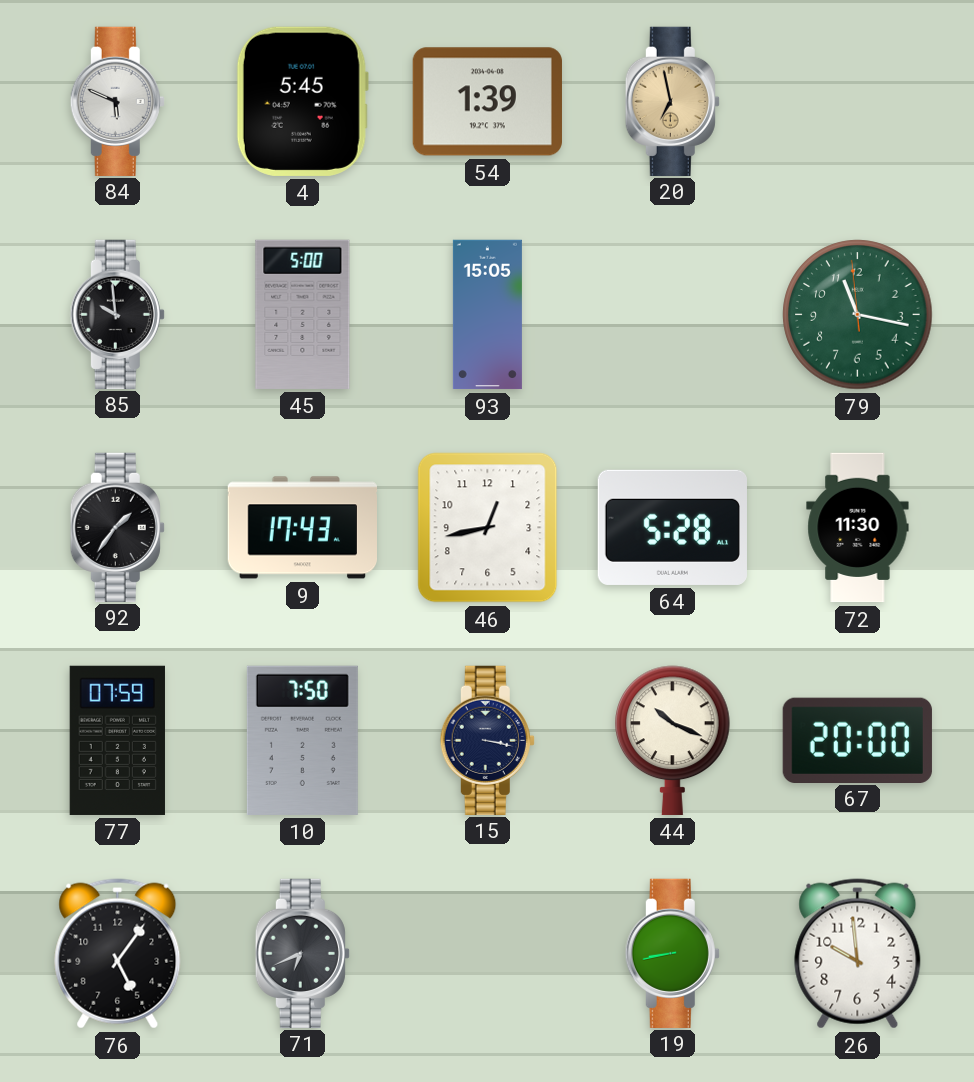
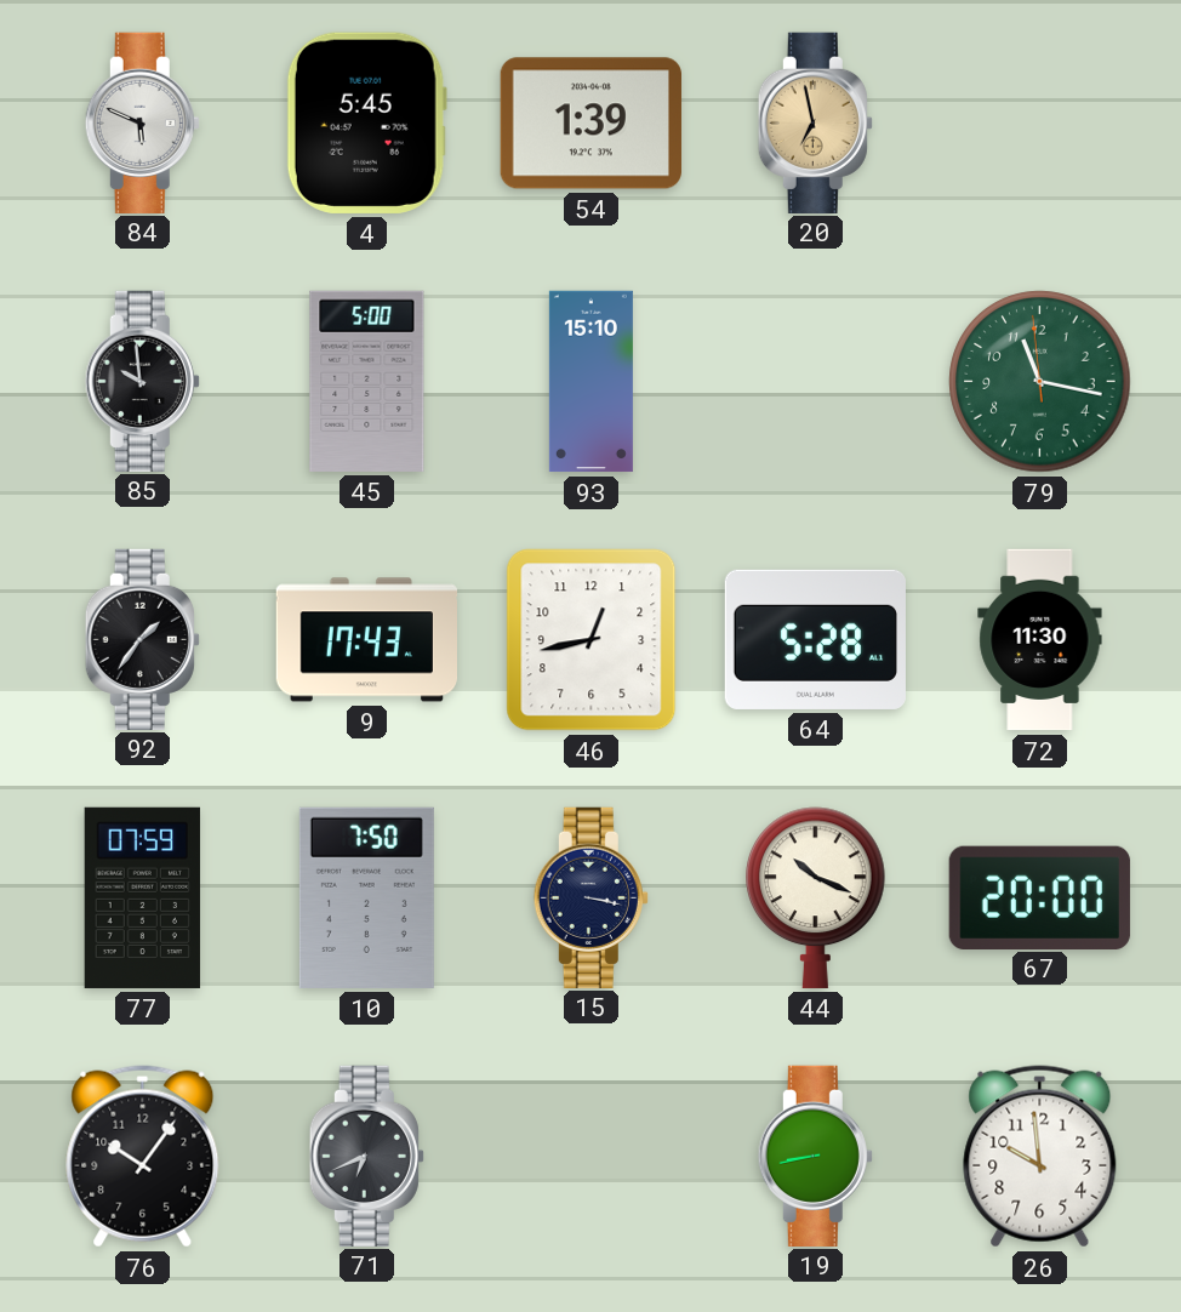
93: 15:05 -> 15:10 (590, 382)
76: 5:06 -> 10:06 (143, 1157)
